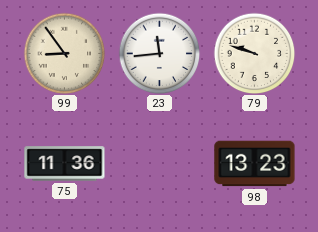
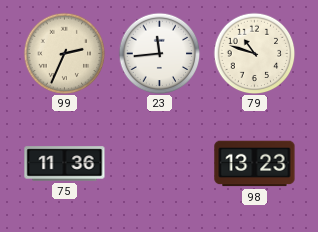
99: 8:54 -> 2:34 (64, 53)
79: 9:48 -> 10:48 (254, 53)
